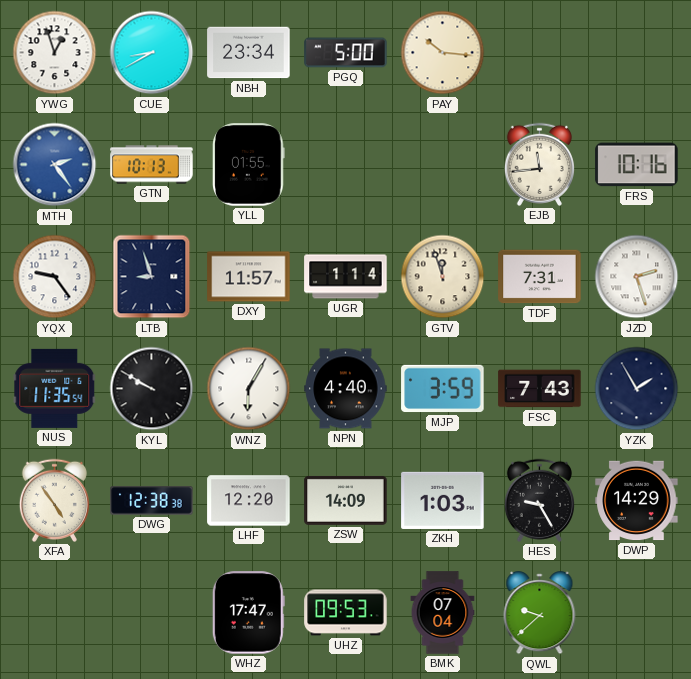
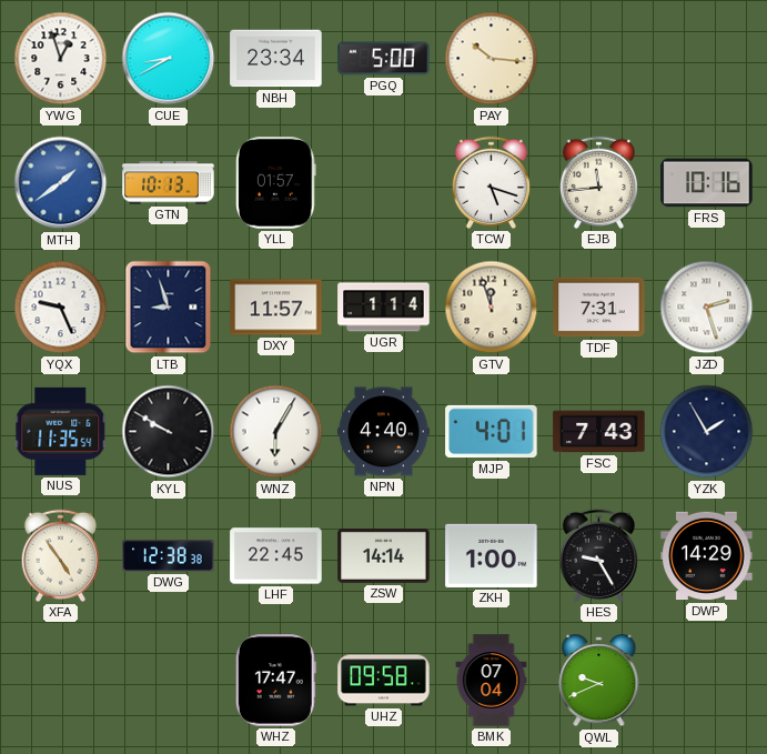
MTH: 2:24 -> 1:39 (61, 183)
YLL: 01:55 -> 01:57 (276, 183)
TCW: none -> 5:18 (491, 182)
YQX: 9:24 -> 9:26 (61, 308)
MJP: 3:59 -> 4:01 (492, 432)
LHF: 12:20 -> 22:45 (276, 556)
ZSW: 14:09 -> 14:14 (384, 555)
ZKH: 1:03 -> 1:00 (492, 555)
UHZ: 09:53 -> 09:58 (384, 681)
QWL: 9:38 -> 9:41 (599, 681)
